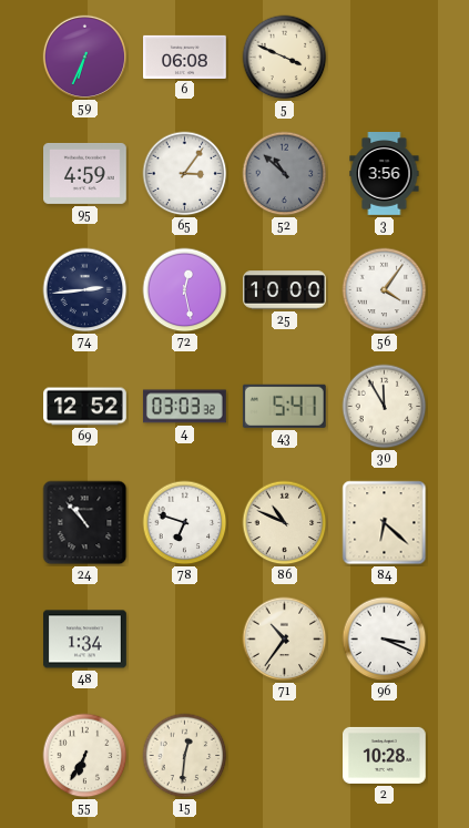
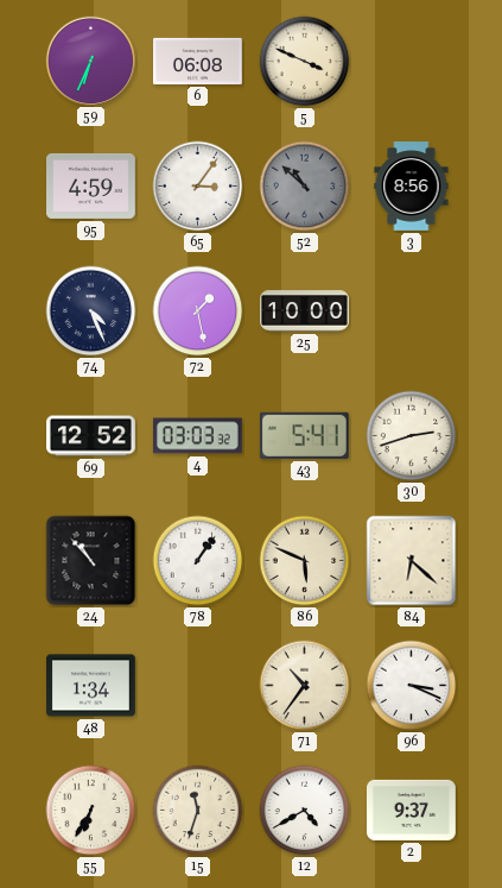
3: 3:56 -> 8:56 (412, 187)
74: 2:44 -> 4:26 (91, 311)
72: 12:28 -> 1:28 (198, 311)
56: 4:06 -> none (385, 290)
30: 11:55 -> 2:42 (412, 436)
78: 6:48 -> 1:06 (198, 561)
86: 10:49 -> 5:49 (305, 561)
15: 12:31 -> 11:33 (198, 811)
12: none -> 4:40 (305, 811)
2: 10:28 -> 9:37 (412, 810)
